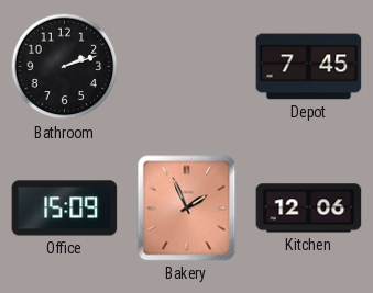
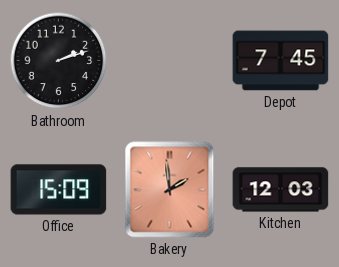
Bakery: 1:56 -> 1:59 (170, 190)
Kitchen: 12:06 -> 12:03 (281, 190)
